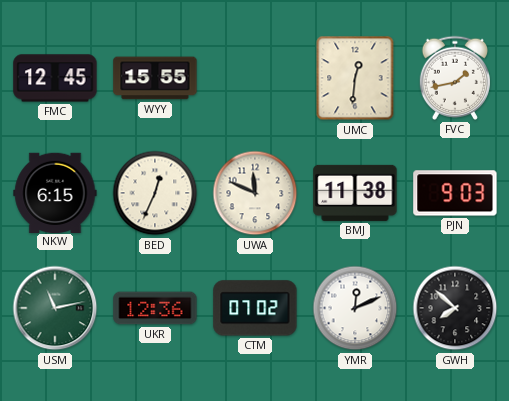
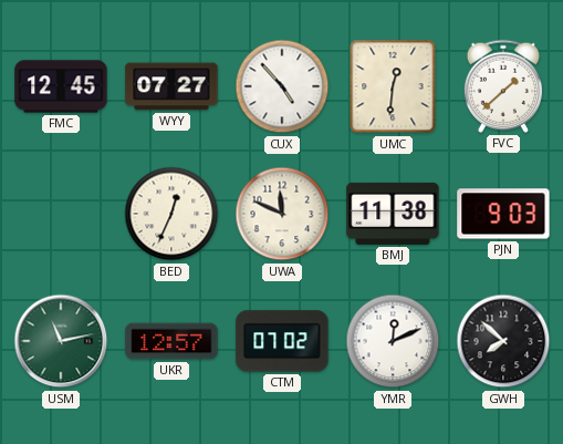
WYY: 15:55 -> 07:27 (171, 86)
CUX: none -> 4:53 (282, 86)
FVC: 1:43 -> 1:38 (503, 86)
NKW: 6:15 -> none (55, 192)
UKR: 12:36 -> 12:57 (171, 341)
